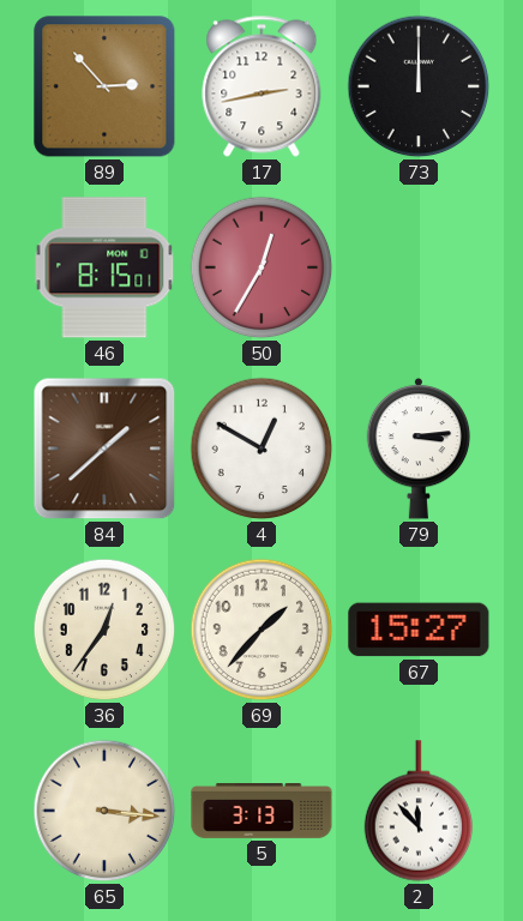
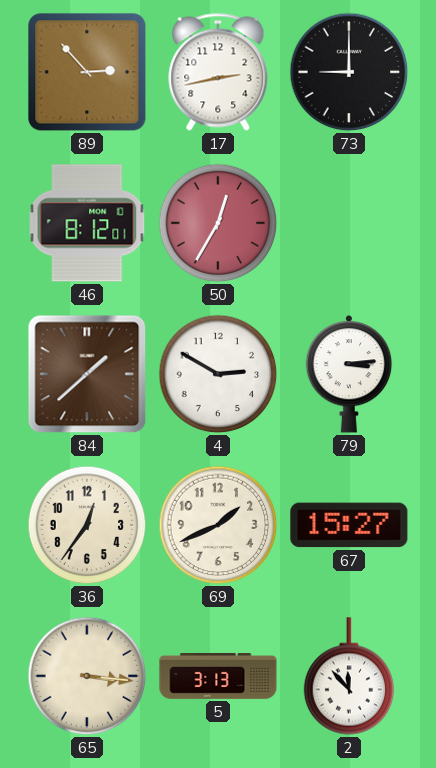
73: 12:00 -> 9:00 (349, 72)
46: 8:15 -> 8:12 (87, 223)
4: 12:50 -> 2:50 (218, 374)
69: 1:37 -> 1:41 (218, 525)
